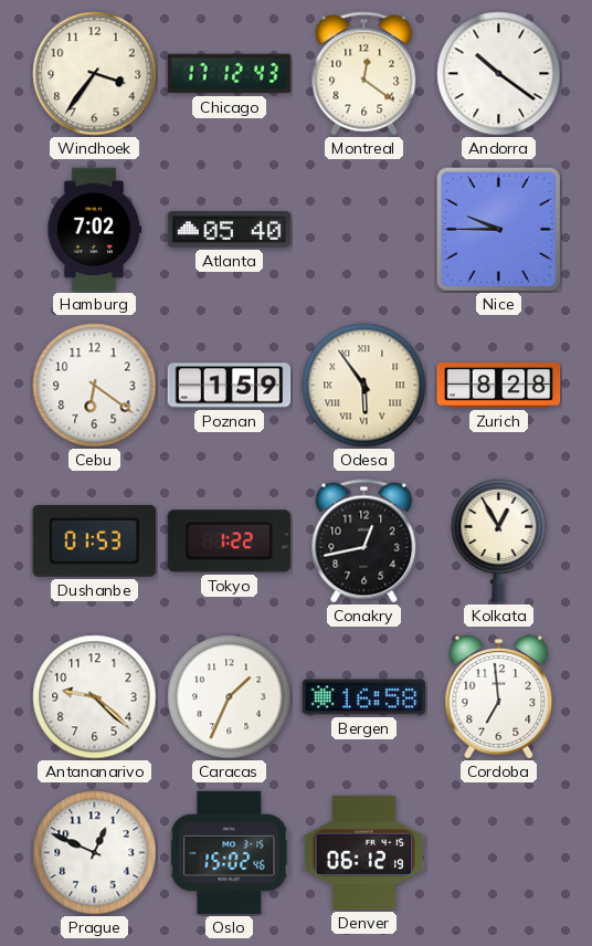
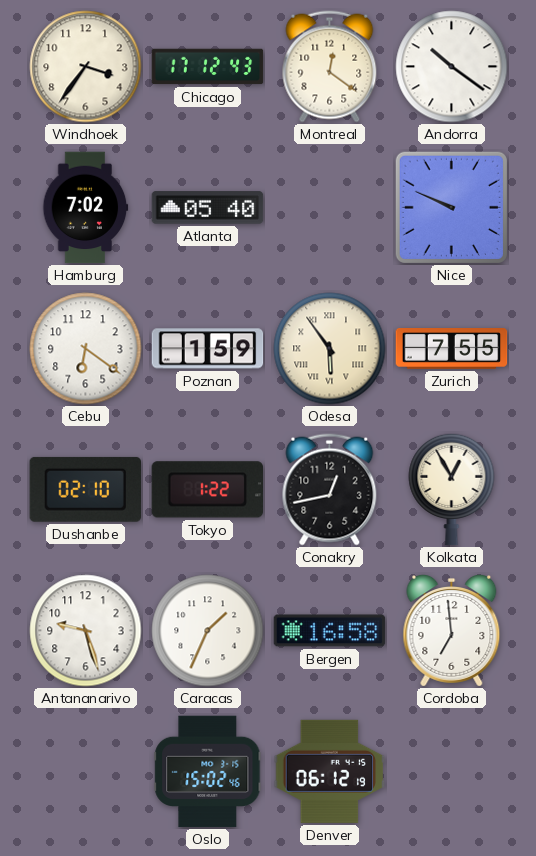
Nice: 9:45 -> 9:49 (451, 207)
Zurich: 8:28 -> 7:55 (452, 349)
Dushanbe: 01:53 -> 02:10 (85, 489)
Antananarivo: 9:22 -> 9:27 (86, 631)
Prague: 12:49 -> none (95, 853)
